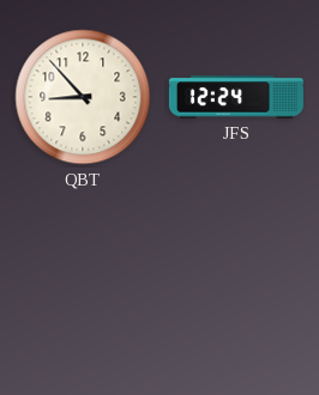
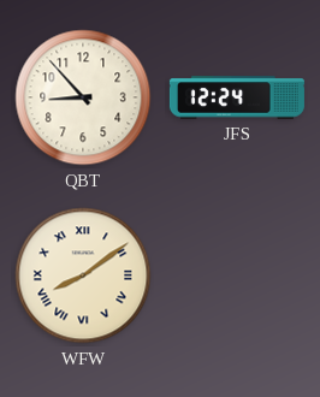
WFW: none -> 8:09 (83, 275)
